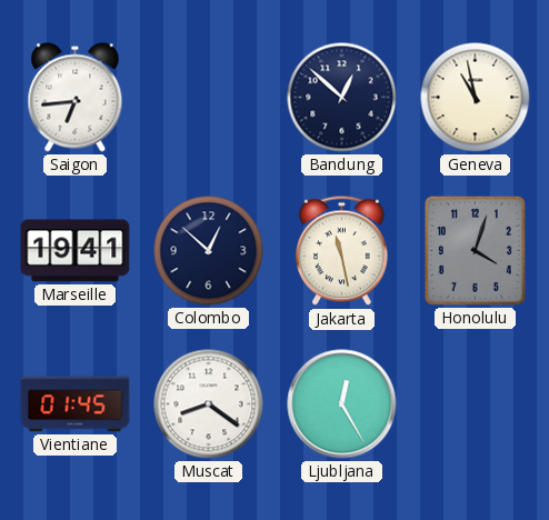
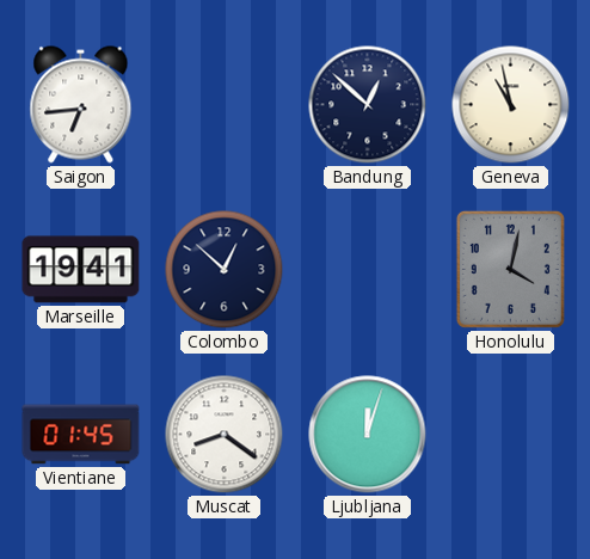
Jakarta: 11:28 -> none (342, 251)
Honolulu: 4:03 -> 4:02 (510, 269)
Ljubljana: 12:25 -> 12:03 (368, 435)
